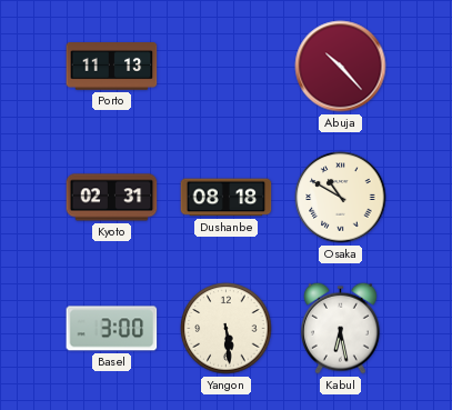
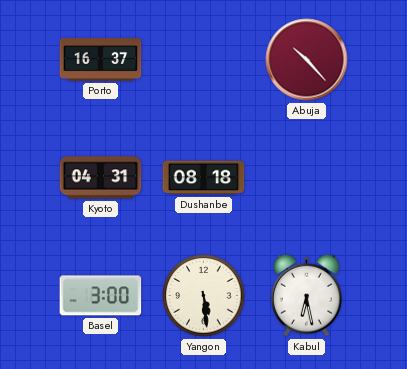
Porto: 11:13 -> 16:37 (101, 60)
Kyoto: 02:31 -> 04:31 (101, 178)
Osaka: 10:50 -> none (341, 198)
